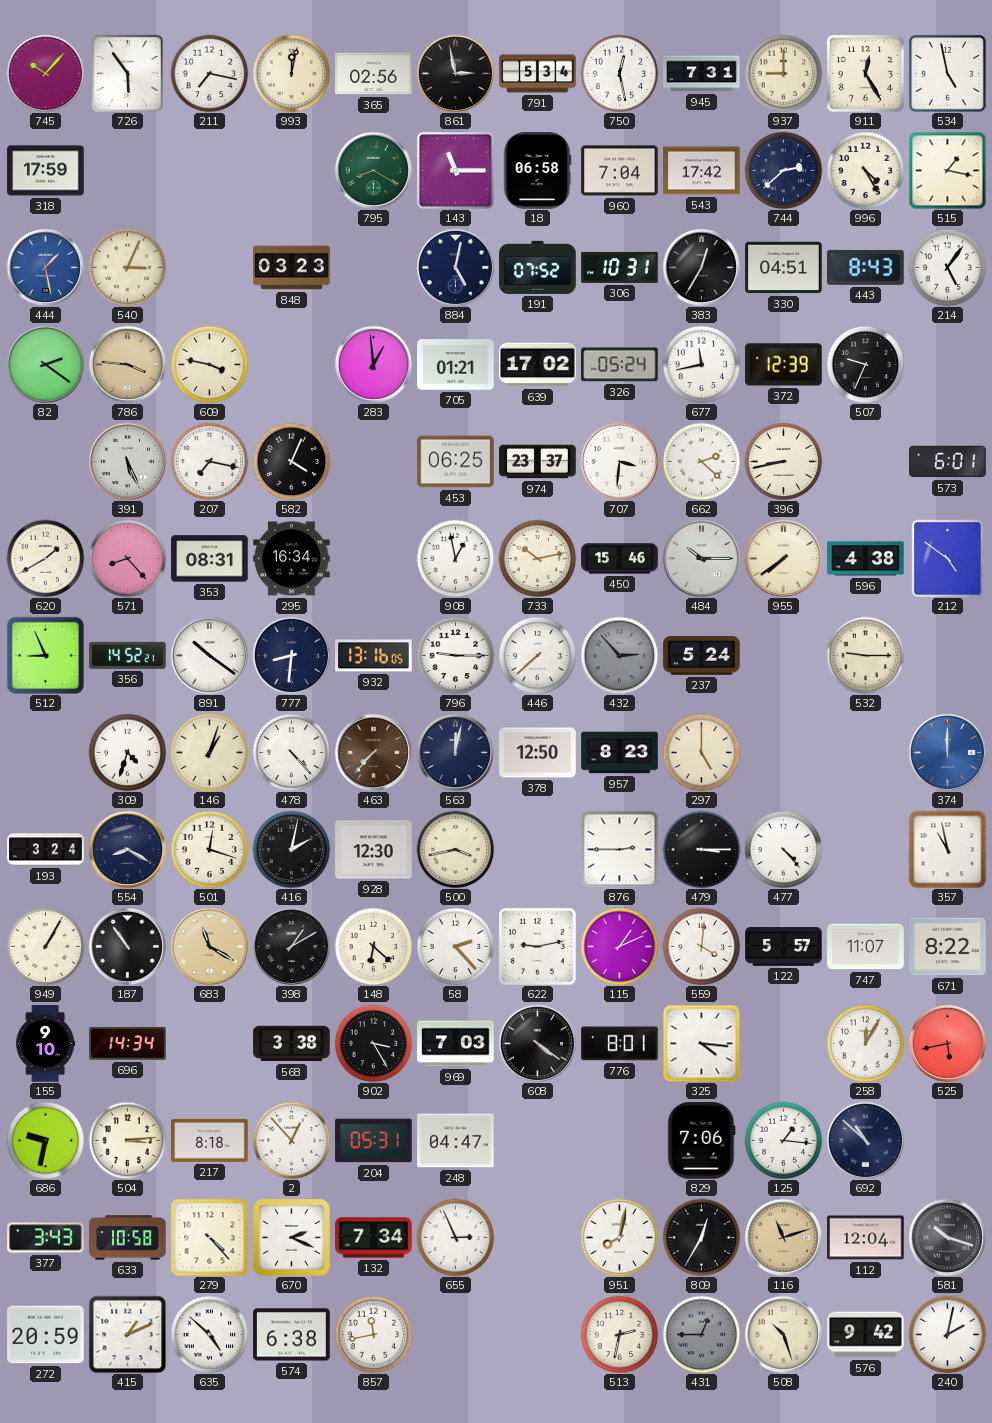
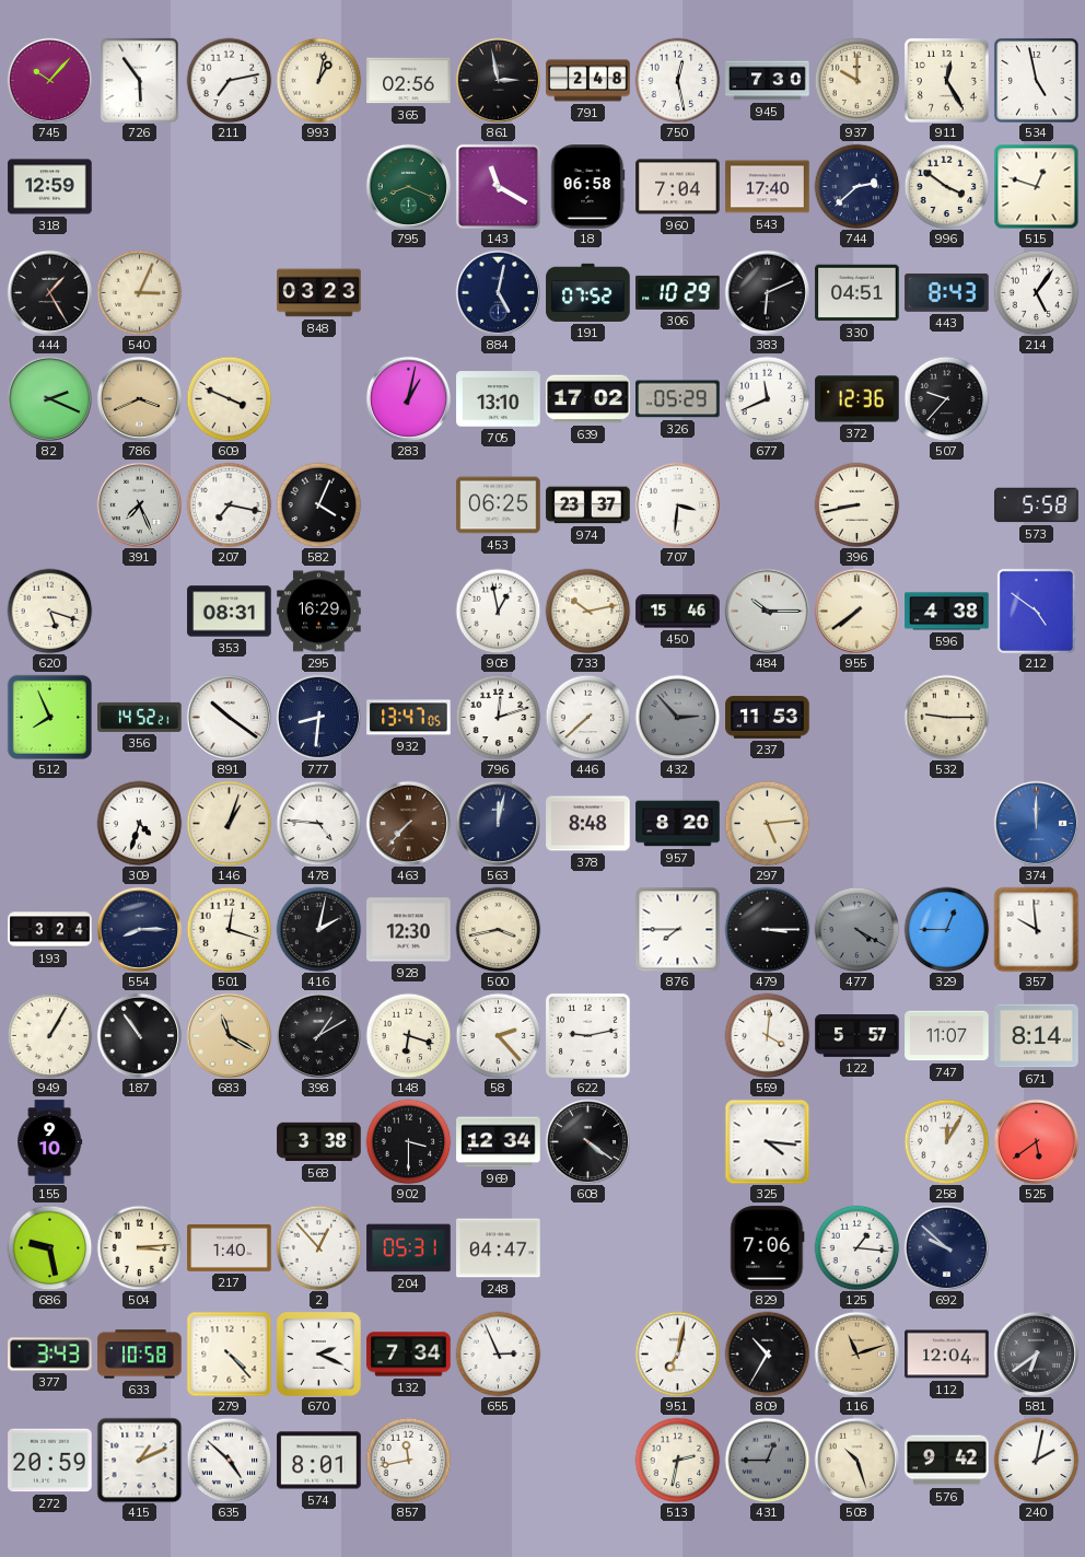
211: 7:17 -> 7:13 (229, 80)
993: 12:02 -> 1:02 (318, 80)
791: 5:34 -> 2:48 (588, 81)
945: 7:31 -> 7:30 (768, 81)
937: 9:00 -> 10:00 (856, 80)
318: 17:59 -> 12:59 (50, 187)
795: 8:20 -> 8:19 (408, 186)
143: 11:15 -> 11:20 (498, 186)
543: 17:42 -> 17:40 (768, 187)
996: 4:25 -> 3:51 (946, 186)
515: 1:17 -> 12:48 (1036, 186)
444: 1:28 -> 1:25 (49, 292)
444 dial: blue -> black (49, 292)
306: 10:31 -> 10:29 (678, 292)
383: 12:35 -> 6:11 (767, 292)
82: 2:21 -> 2:19 (49, 398)
786: 3:46 -> 3:41 (139, 398)
609: 3:47 -> 3:49 (229, 398)
283: 12:59 -> 1:02 (408, 398)
705: 01:21 -> 13:10 (499, 399)
326: 05:24 -> 05:29 (678, 399)
677: 11:43 -> 11:41 (767, 398)
372: 12:39 -> 12:36 (857, 399)
507: 9:34 -> 9:37 (946, 398)
391: 5:26 -> 7:26 (139, 504)
662: 2:22 -> none (701, 461)
573: 6:01 -> 5:58 (1037, 506)
620: 1:40 -> 5:18 (49, 611)
571: 8:23 -> none (127, 558)
295: 16:34 -> 16:29 (319, 612)
512: 8:56 -> 7:56 (49, 717)
932: 13:16 -> 13:47 (409, 718)
796: 9:15 -> 12:12 (498, 717)
237: 5:24 -> 11:53 (768, 718)
478: 4:23 -> 4:46 (318, 823)
378: 12:50 -> 8:48 (588, 824)
957: 8:23 -> 8:20 (678, 824)
297: 5:00 -> 5:14 (767, 823)
554: 8:20 -> 8:15 (139, 929)
876: 2:45 -> 7:45 (677, 929)
477: 4:23 -> 4:20 (856, 929)
477 dial: white -> grey (856, 929)
329: none -> 12:45 (946, 929)
357: 10:58 -> 9:59 (1036, 929)
148: 6:22 -> 6:18 (408, 1035)
115: 1:11 -> none (619, 946)
671: 8:22 -> 8:14 (1037, 1036)
696: 14:34 -> none (128, 1044)
902: 3:25 -> 3:30 (408, 1141)
969: 7:03 -> 12:34 (499, 1142)
776: 8:01 -> none (620, 1044)
525: 5:43 -> 5:39 (1036, 1141)
686: 9:32 -> 9:28 (49, 1247)
217: 8:18 -> 1:40 (230, 1247)
692: 10:52 -> 9:52 (946, 1247)
951: 8:02 -> 7:02 (677, 1353)
809: 12:35 -> 10:35 (767, 1353)
581: 10:18 -> 6:39 (1036, 1353)
574: 6:38 -> 8:01 (319, 1461)
